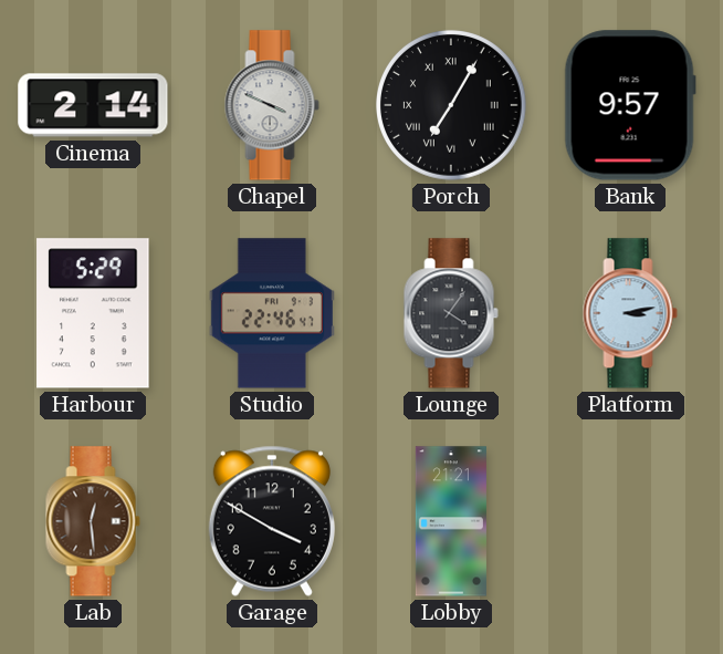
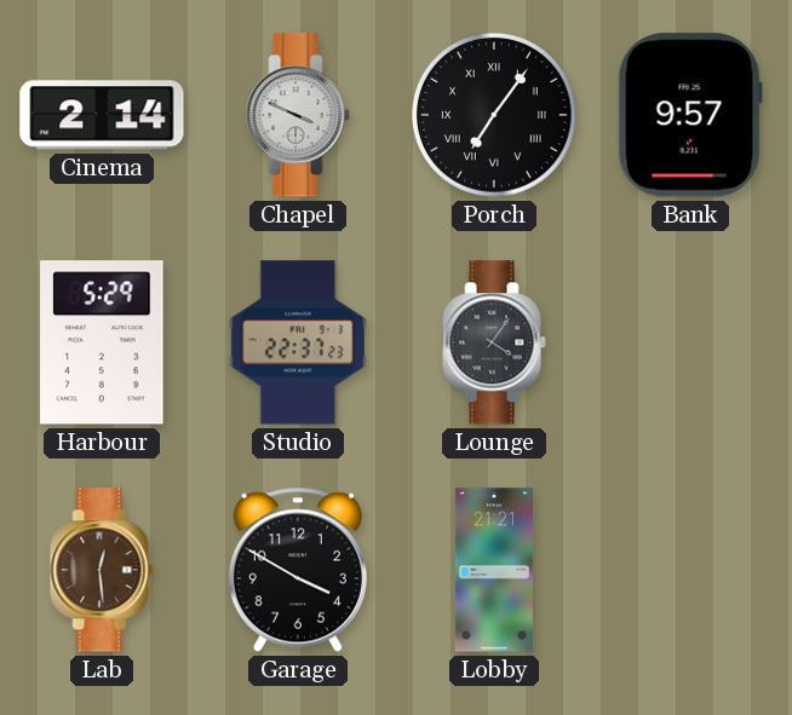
Porch: 7:05 -> 7:06 (495, 116)
Studio: 22:46 -> 22:37 (298, 342)
Platform: 3:13 -> none (630, 313)
